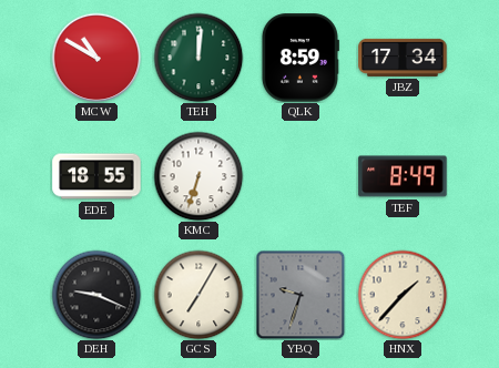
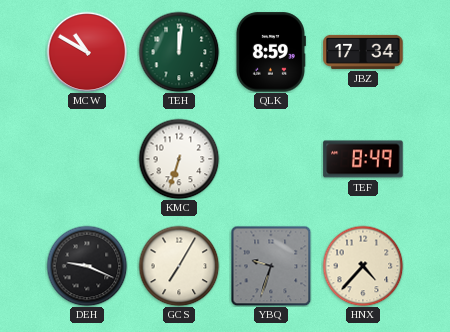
EDE: 18:55 -> none (96, 176)
HNX: 1:37 -> 4:37 (363, 266)
